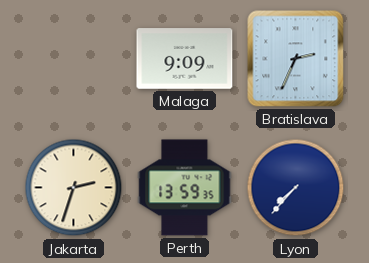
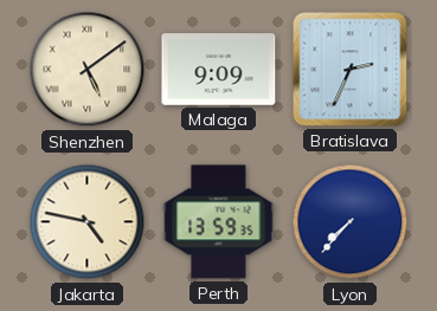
Shenzhen: none -> 5:09 (88, 70)
Jakarta: 2:33 -> 4:47 (88, 222)
